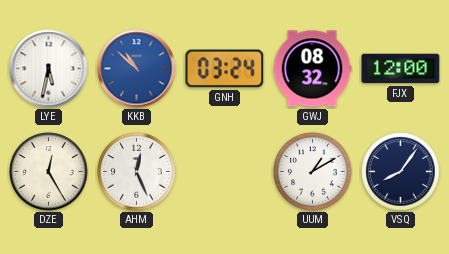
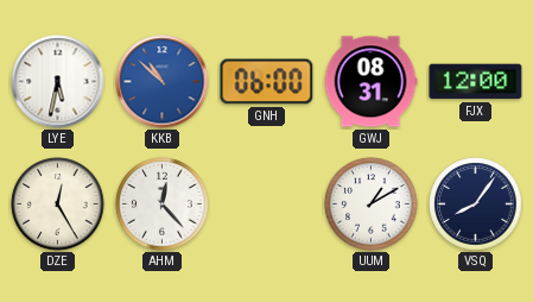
GNH: 03:24 -> 06:00 (267, 82)
GWJ: 08:32 -> 08:31 (370, 82)
AHM: 12:26 -> 12:23 (163, 205)
